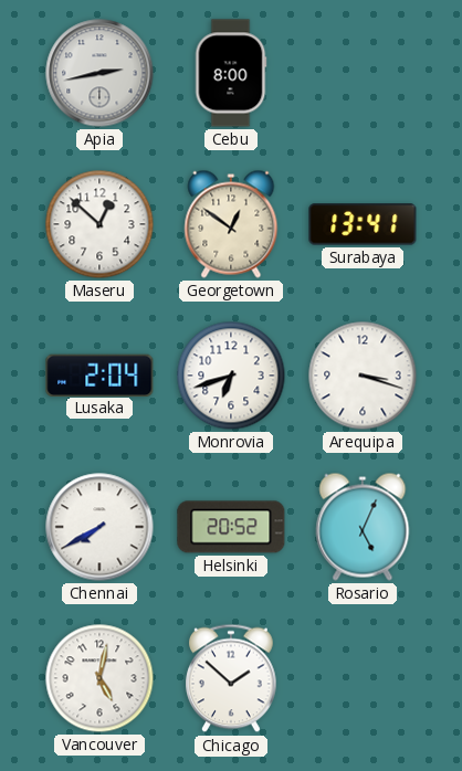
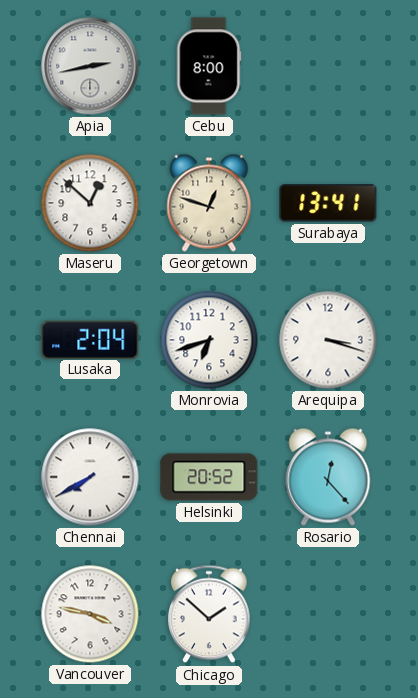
Georgetown: 12:51 -> 12:48 (209, 203)
Rosario: 5:04 -> 12:23 (328, 477)
Vancouver: 5:02 -> 3:47 (90, 614)
